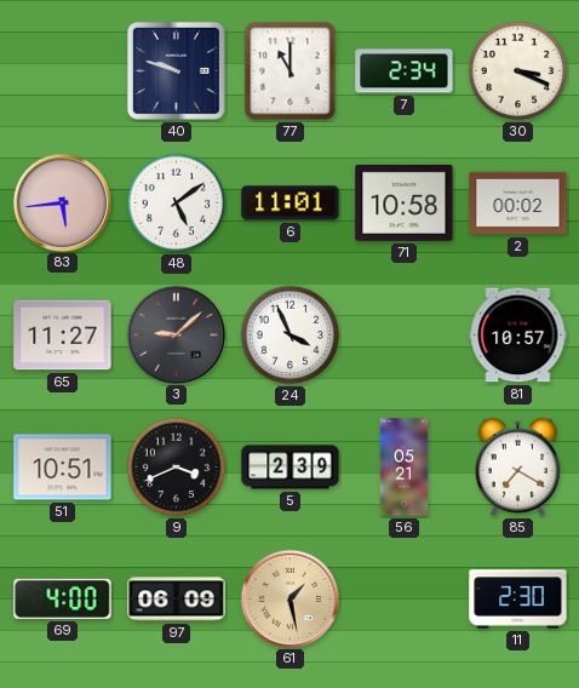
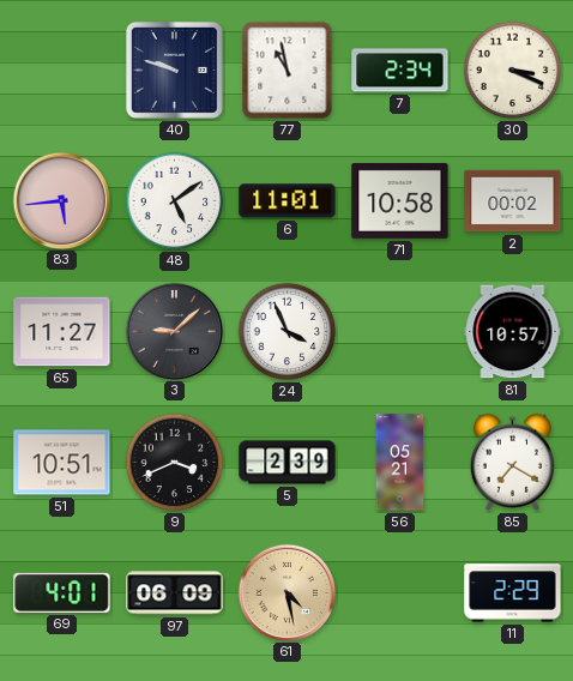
77: 11:00 -> 10:58 (288, 71)
69: 4:00 -> 4:01 (62, 592)
61: 1:28 -> 4:28 (286, 592)
11: 2:30 -> 2:29 (513, 593)
